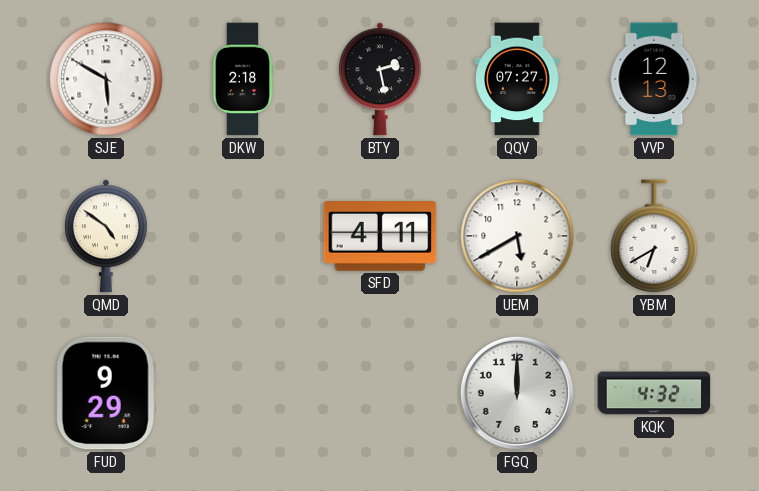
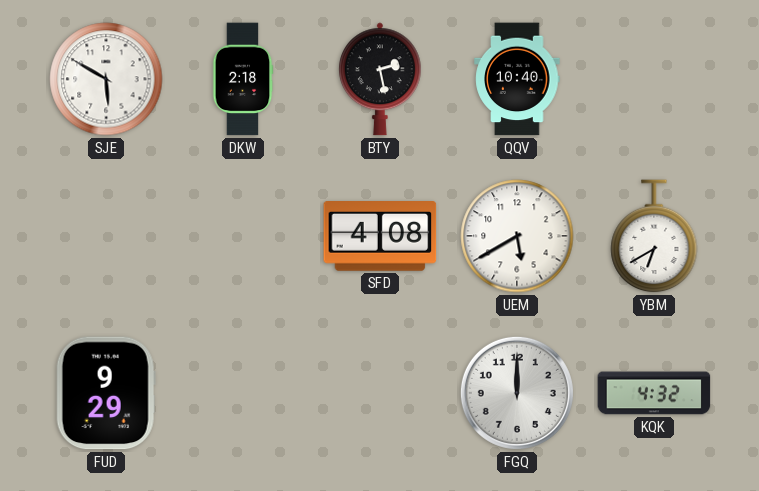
QQV: 07:27 -> 10:40 (517, 79)
VVP: 12:13 -> none (654, 79)
QMD: 4:51 -> none (106, 236)
SFD: 4:11 -> 4:08 (380, 237)
